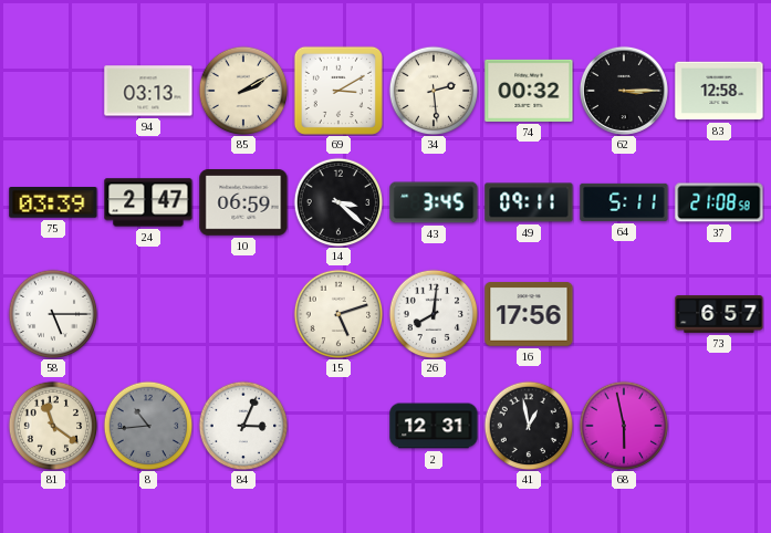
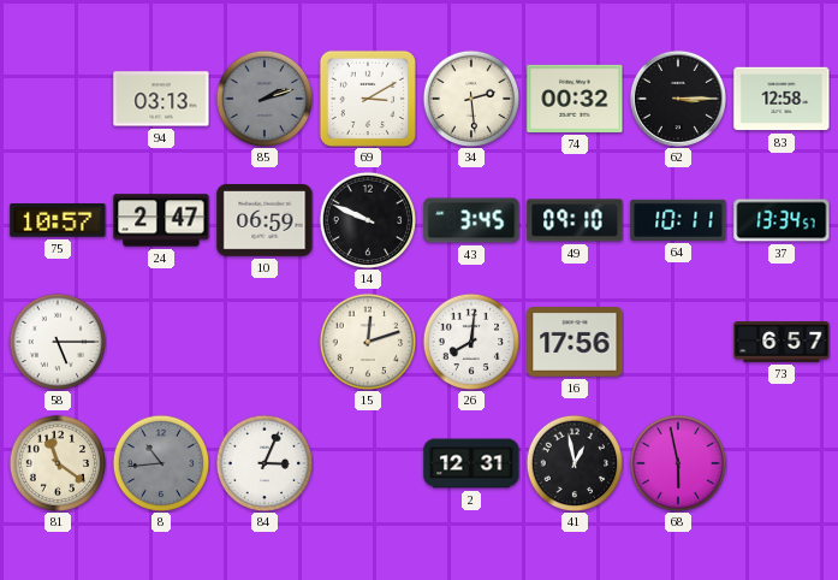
85: 2:10 -> 2:12 (265, 99)
85 dial: cream -> grey (265, 99)
75: 03:39 -> 10:57 (58, 221)
14: 3:22 -> 9:49 (368, 220)
49: 09:11 -> 09:10 (575, 220)
64: 5:11 -> 10:11 (678, 220)
37: 21:08 -> 13:34 (781, 220)
15: 5:12 -> 12:12 (368, 342)
